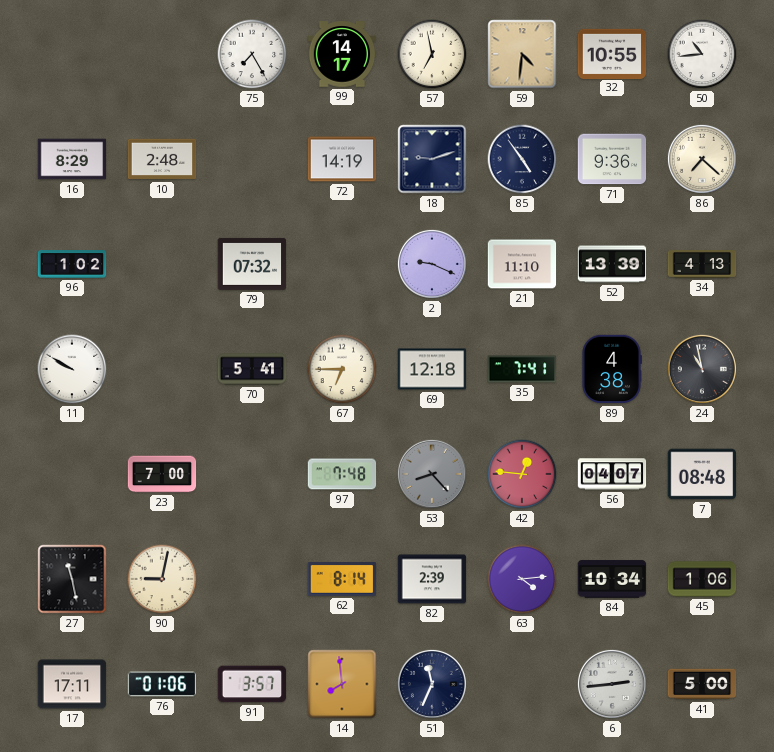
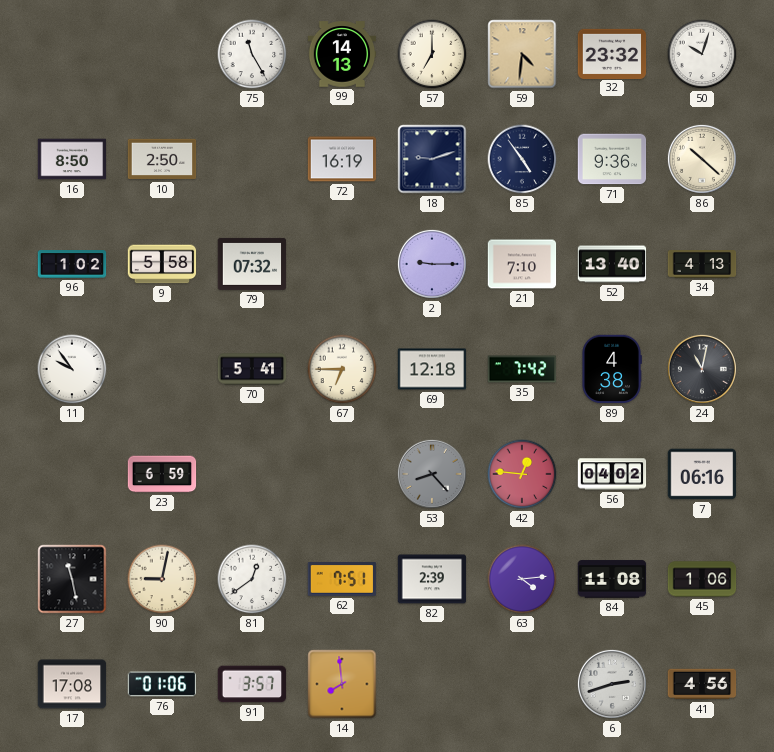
75: 7:25 -> 11:25 (252, 54)
99: 14:17 -> 14:13 (342, 54)
57: 6:58 -> 7:00 (432, 54)
32: 10:55 -> 23:32 (612, 53)
50: 10:44 -> 10:03 (702, 54)
16: 8:29 -> 8:50 (72, 159)
10: 2:48 -> 2:50 (162, 159)
72: 14:19 -> 16:19 (342, 159)
86: 7:22 -> 10:22 (702, 159)
9: none -> 5:58 (162, 264)
2: 9:19 -> 9:15 (432, 264)
21: 11:10 -> 7:10 (522, 264)
52: 13:39 -> 13:40 (612, 264)
11: 9:50 -> 9:54 (72, 369)
35: 7:41 -> 7:42 (522, 369)
24: 10:58 -> 11:02 (702, 369)
23: 7:00 -> 6:59 (162, 474)
97: 7:48 -> none (342, 474)
56: 04:07 -> 04:02 (612, 474)
7: 08:48 -> 06:16 (702, 474)
81: none -> 12:39 (252, 579)
62: 8:14 -> 7:51 (342, 580)
84: 10:34 -> 11:08 (612, 579)
17: 17:11 -> 17:08 (72, 684)
51: 11:34 -> none (432, 684)
6: 2:44 -> 2:42 (612, 684)
41: 5:00 -> 4:56 (702, 684)
